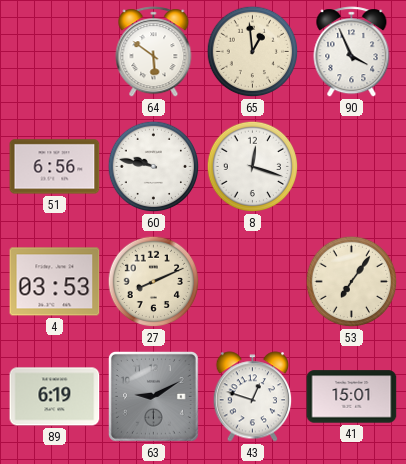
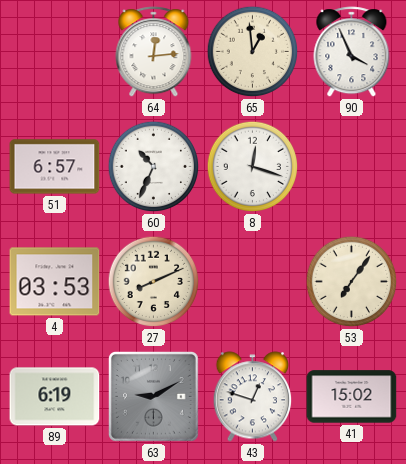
64: 5:51 -> 12:14 (154, 52)
51: 6:56 -> 6:57 (55, 167)
60: 9:47 -> 10:34 (154, 167)
41: 15:01 -> 15:02 (352, 397)
